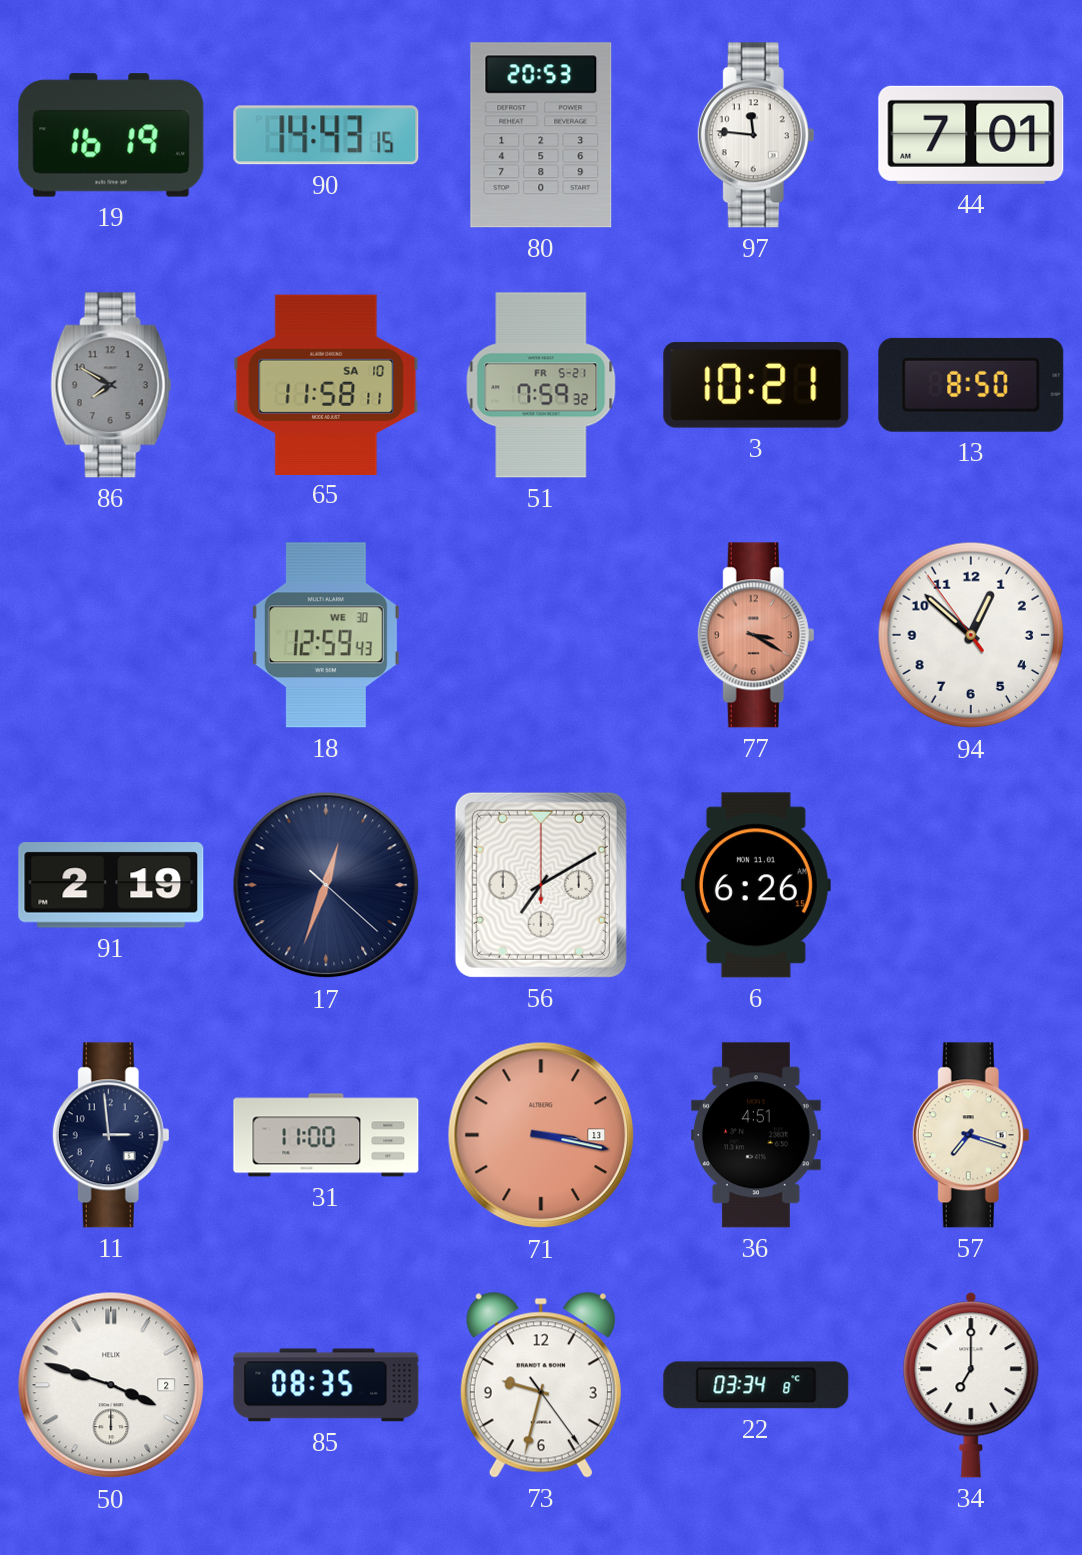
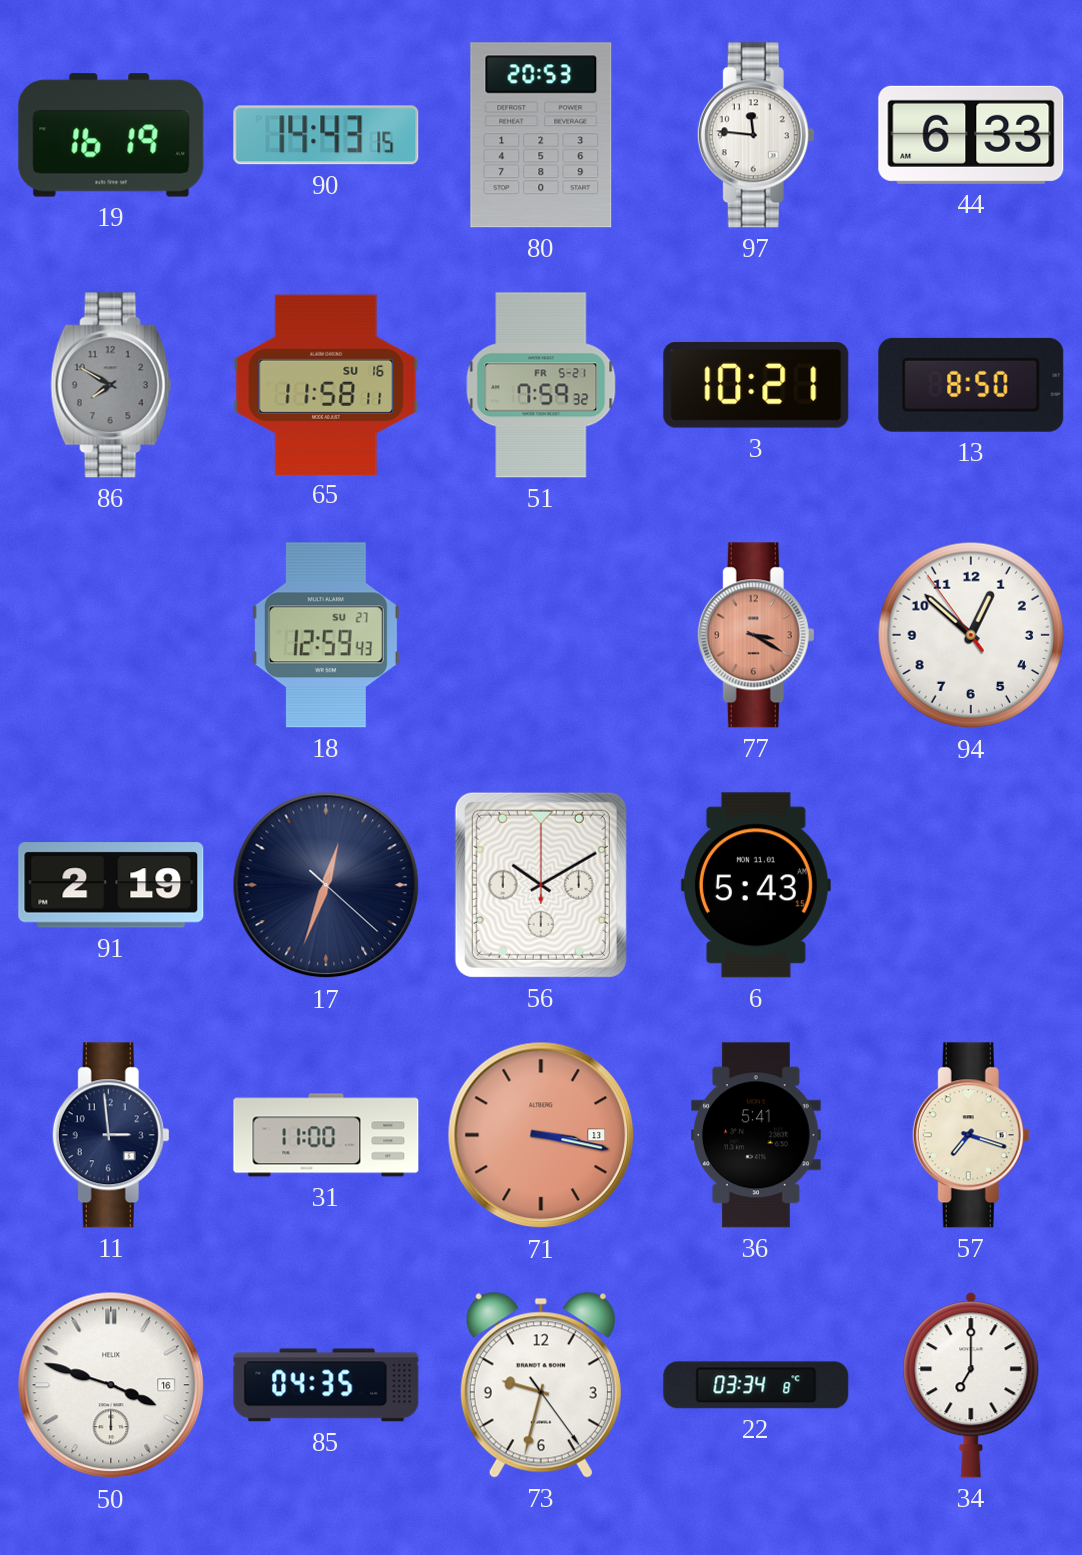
44: 7:01 -> 6:33 (971, 135)
65 date: SA 10 -> SU 16 (326, 384)
18 date: WE 30 -> SU 27 (326, 635)
56: 7:10 -> 10:10 (541, 885)
6: 6:26 -> 5:43 (756, 885)
36: 4:51 -> 5:41 (756, 1135)
50 date: 2 -> 16 (111, 1385)
85: 08:35 -> 04:35 (326, 1385)
